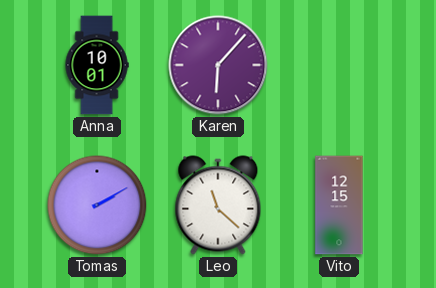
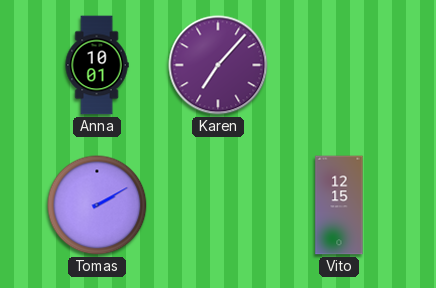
Karen: 6:07 -> 7:07 (218, 65)
Leo: 11:22 -> none (218, 205)
